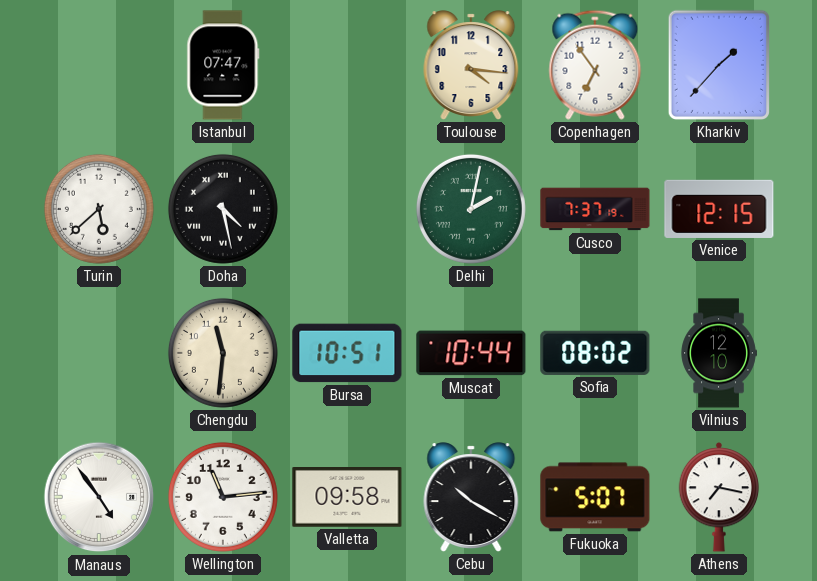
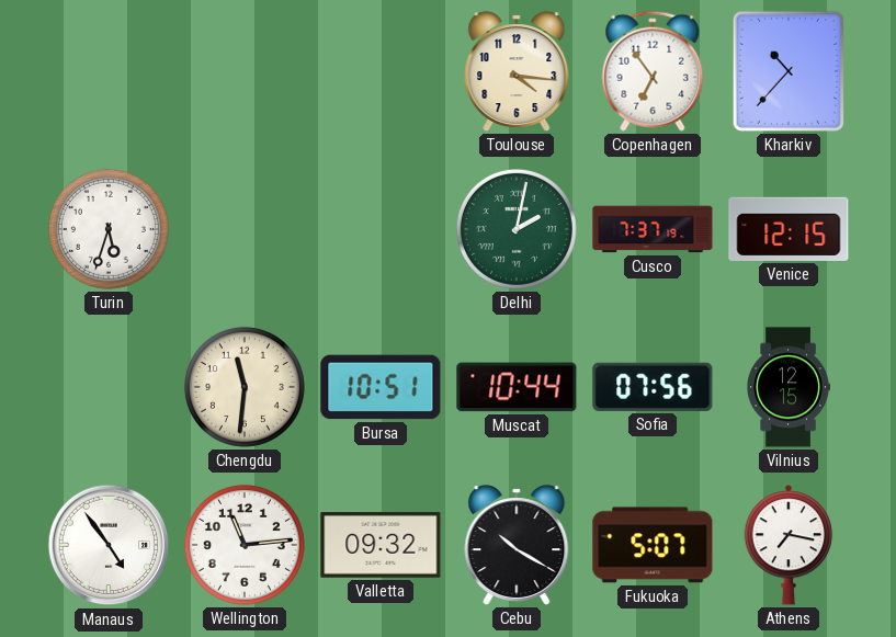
Istanbul: 07:47 -> none (223, 65)
Kharkiv: 1:37 -> 10:37 (789, 71)
Turin: 5:38 -> 5:33 (109, 229)
Doha: 4:28 -> none (223, 209)
Sofia: 08:02 -> 07:56 (653, 387)
Vilnius: 12:10 -> 12:15 (789, 387)
Valletta: 09:58 -> 09:32 (381, 546)
